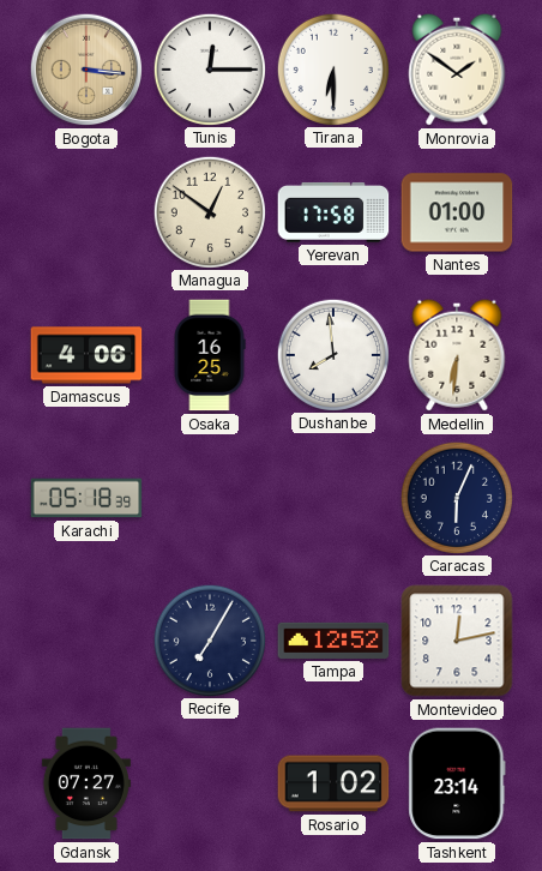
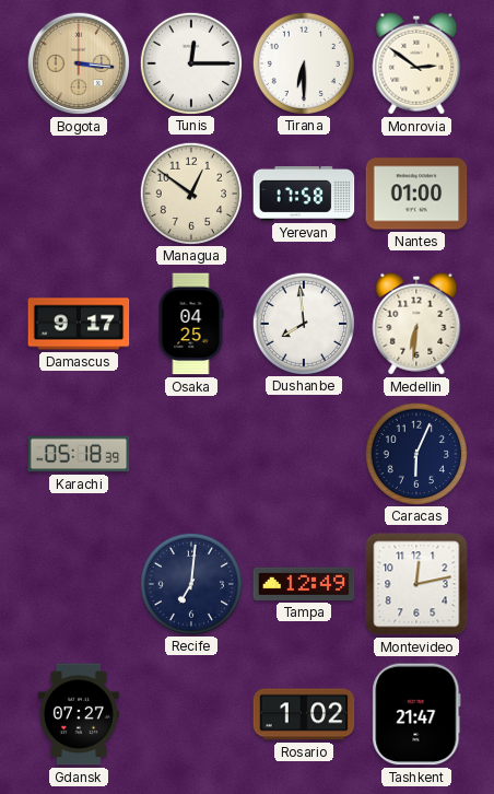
Monrovia: 1:51 -> 2:51 (416, 63)
Damascus: 4:06 -> 9:17 (79, 324)
Osaka: 16:25 -> 04:25 (191, 324)
Recife: 7:05 -> 7:01 (190, 583)
Tampa: 12:52 -> 12:49 (304, 584)
Tashkent: 23:14 -> 21:47 (416, 714)
